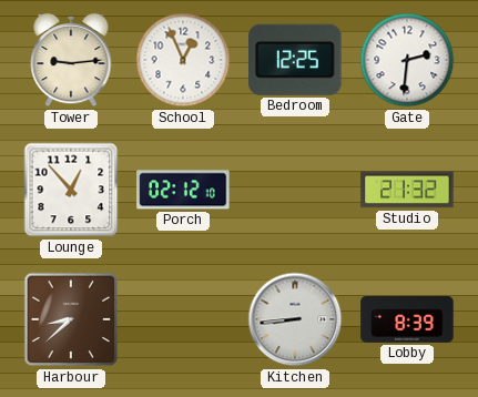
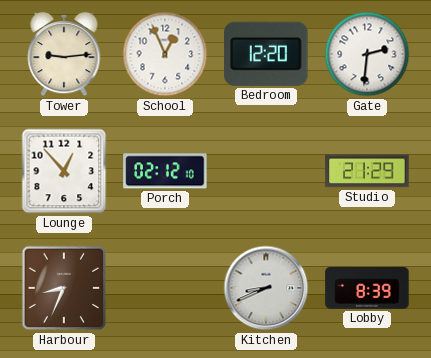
Bedroom: 12:25 -> 12:20 (266, 54)
Studio: 21:32 -> 21:29 (367, 171)
Harbour: 8:38 -> 8:34 (64, 288)
Kitchen: 8:44 -> 8:41 (266, 288)
